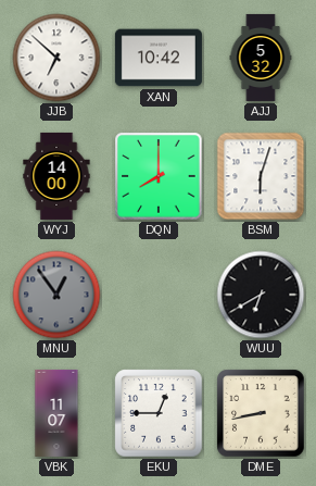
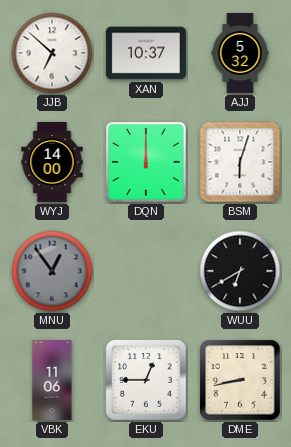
XAN: 10:42 -> 10:37 (146, 53)
DQN: 8:00 -> 12:00 (146, 162)
VBK: 11:07 -> 11:06 (52, 380)
